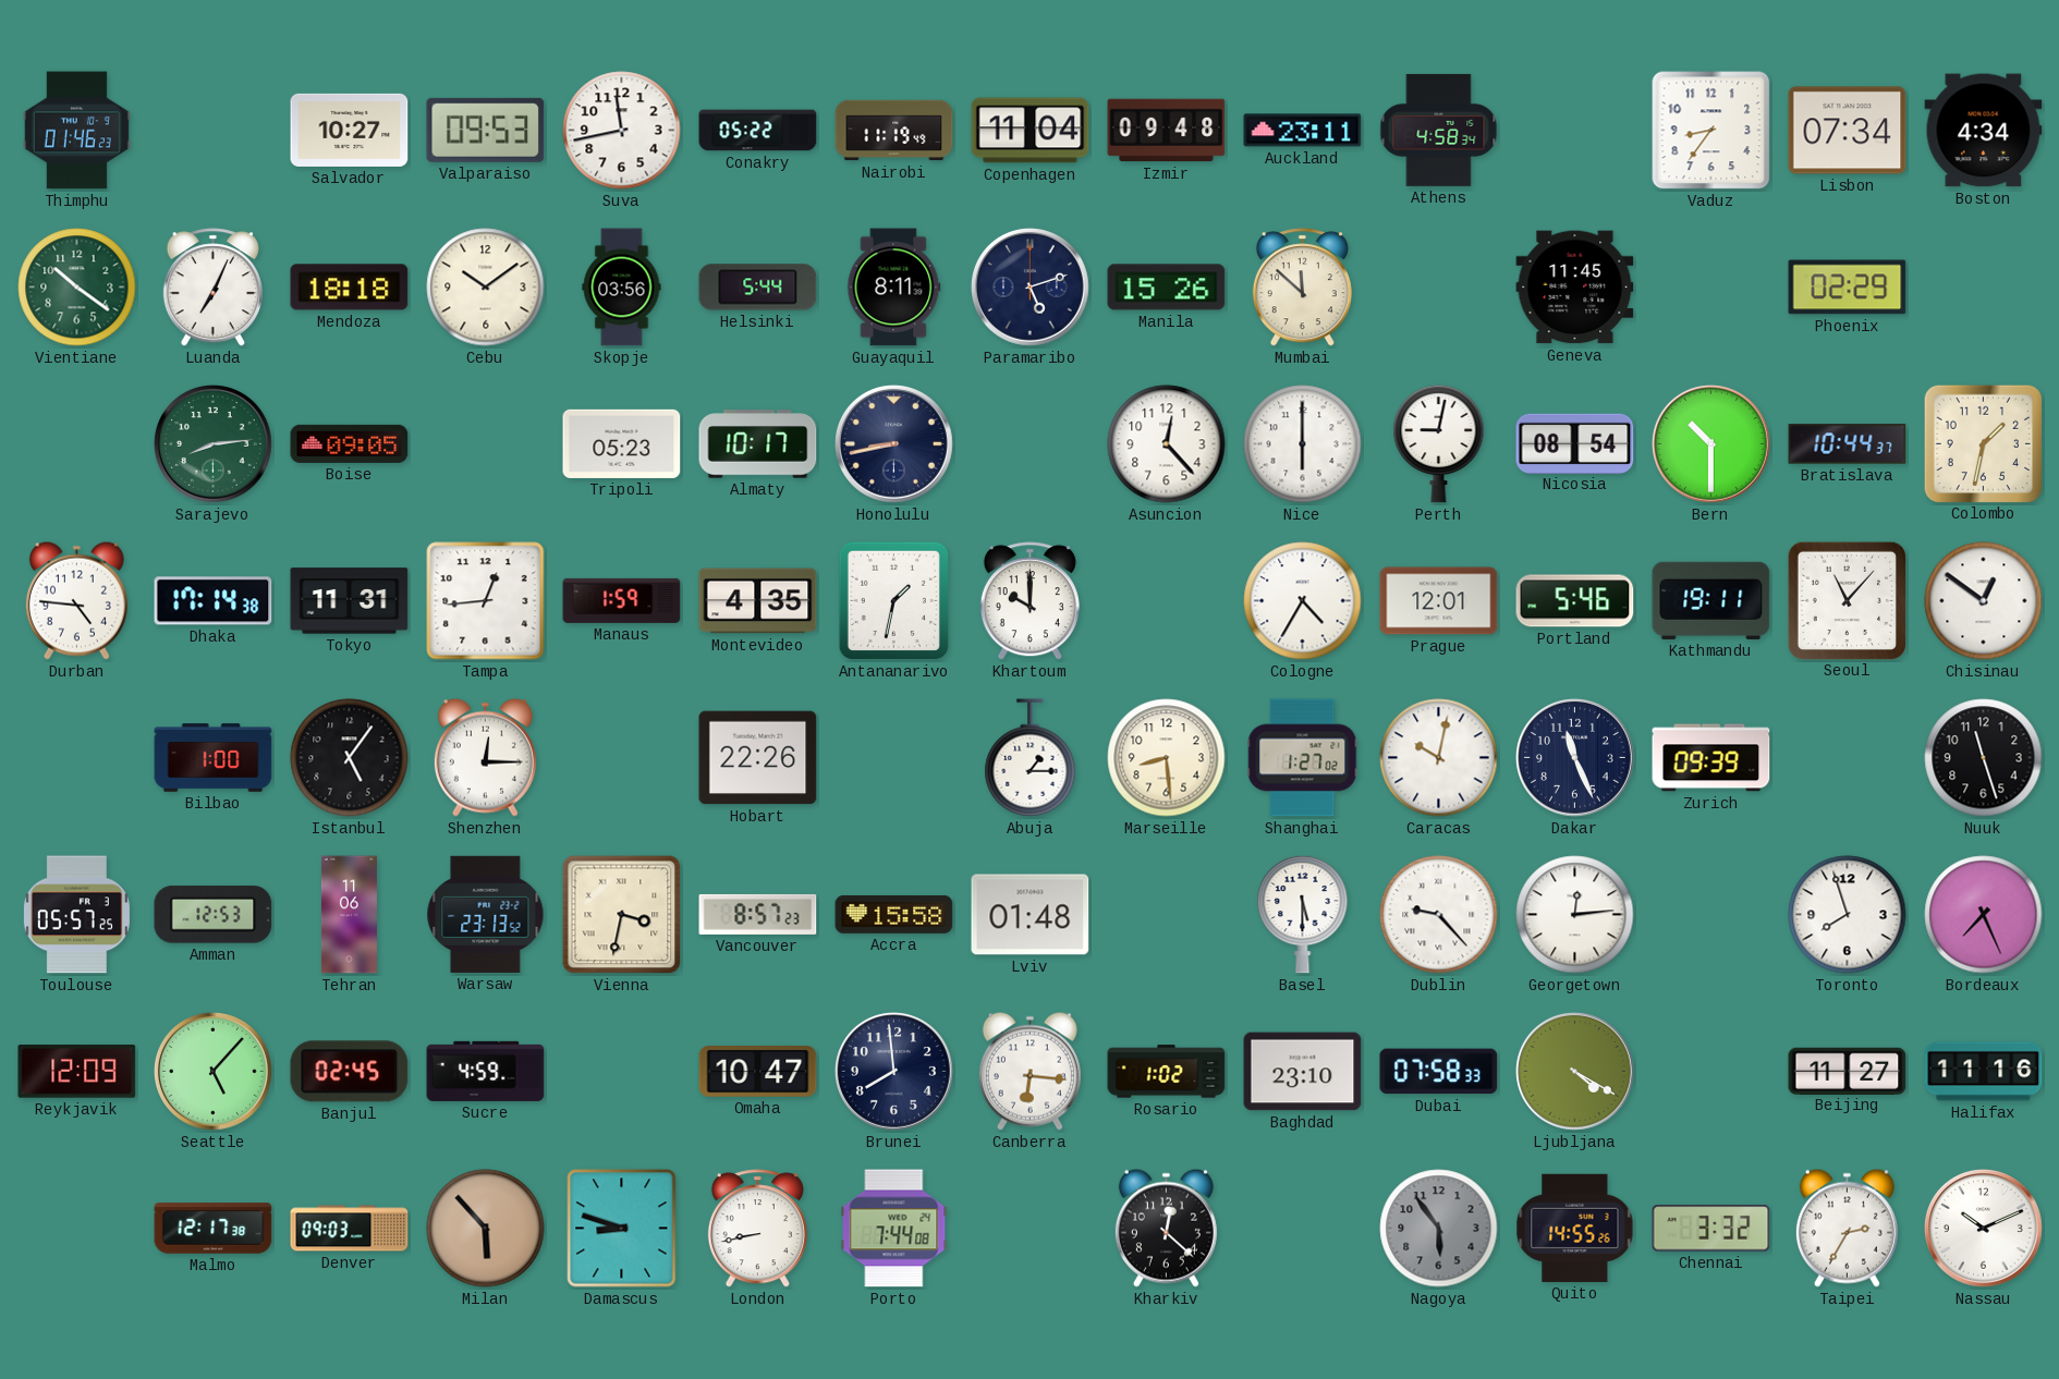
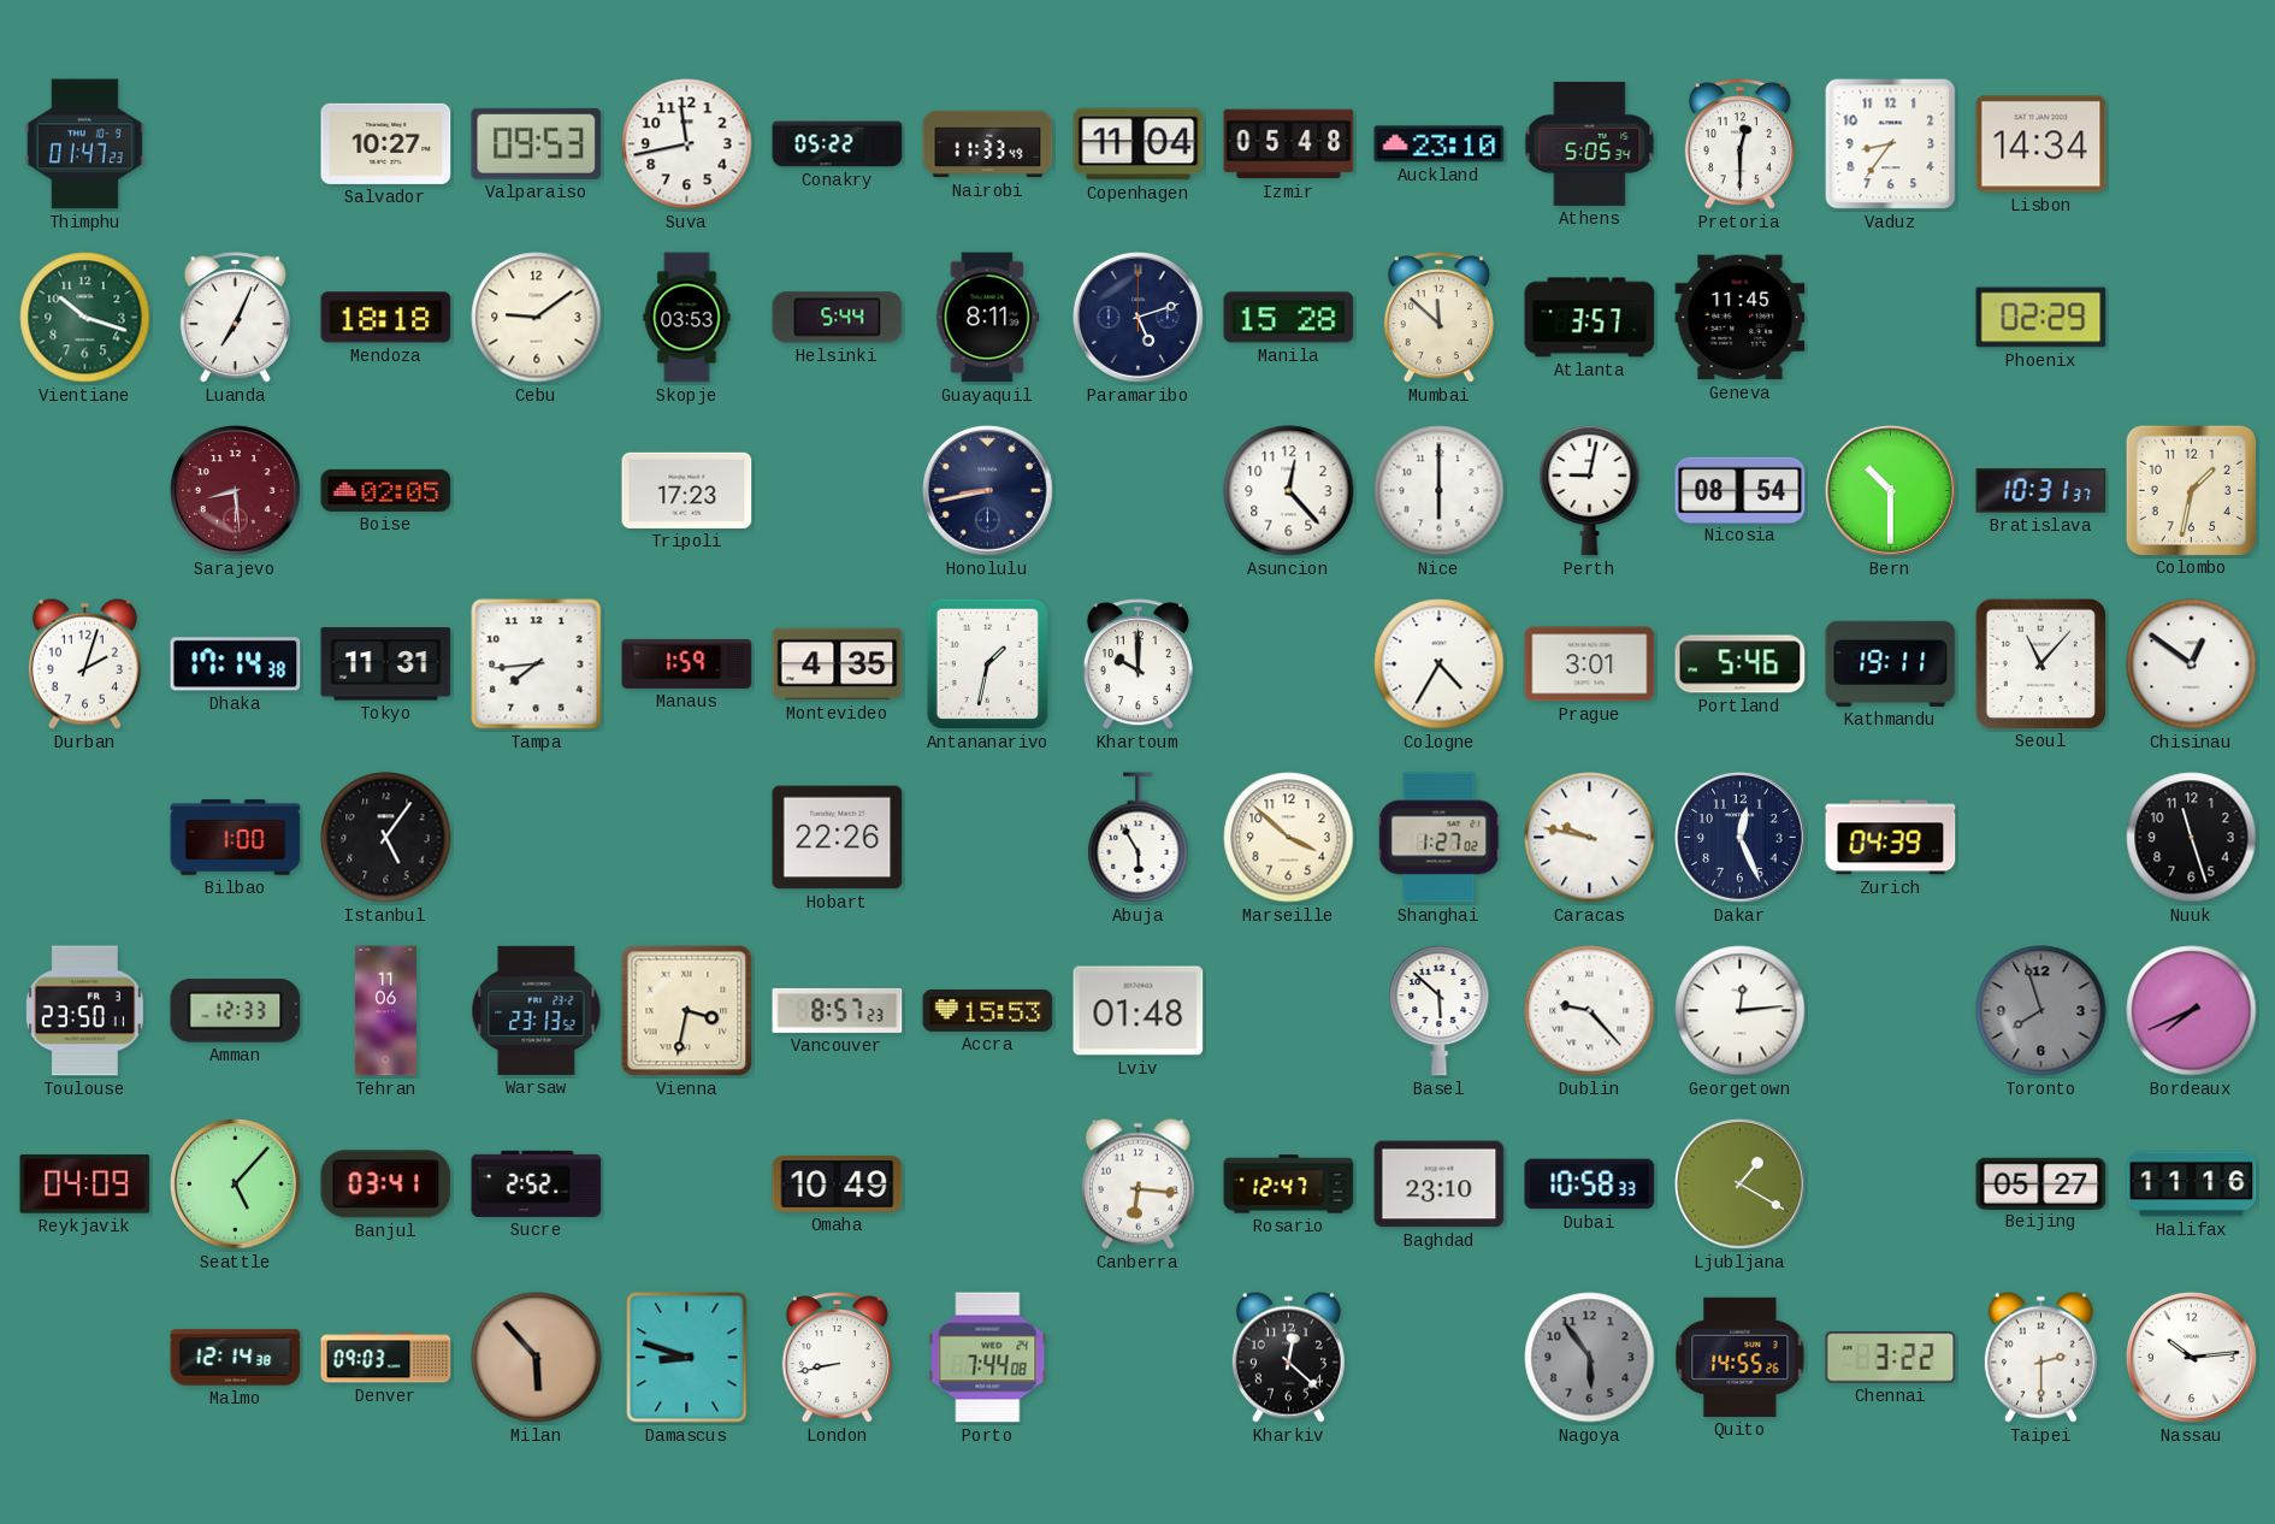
Thimphu: 01:46 -> 01:47 (84, 144)
Nairobi: 11:19 -> 11:33 (988, 144)
Izmir: 09:48 -> 05:48 (1289, 144)
Auckland: 23:11 -> 23:10 (1440, 144)
Athens: 4:58 -> 5:05 (1590, 143)
Pretoria: none -> 12:30 (1739, 144)
Lisbon: 07:34 -> 14:34 (2041, 144)
Boston: 4:34 -> none (1984, 131)
Vientiane: 10:21 -> 10:18 (85, 318)
Cebu: 10:09 -> 9:09 (537, 318)
Skopje: 03:56 -> 03:53 (687, 318)
Manila: 15:26 -> 15:28 (1289, 318)
Atlanta: none -> 3:57 (1590, 318)
Sarajevo: 8:14 -> 8:29 (235, 491)
Sarajevo dial: green -> burgundy (235, 491)
Boise: 09:05 -> 02:05 (386, 490)
Tripoli: 05:23 -> 17:23 (687, 490)
Almaty: 10:17 -> none (758, 444)
Bratislava: 10:44 -> 10:31 (2041, 491)
Durban: 4:46 -> 2:03 (84, 663)
Tampa: 12:44 -> 7:44 (537, 664)
Prague: 12:01 -> 3:01 (1590, 664)
Shenzhen: 12:15 -> none (485, 757)
Abuja: 1:15 -> 5:55 (1139, 838)
Marseille: 8:29 -> 3:52 (1289, 838)
Caracas: 10:02 -> 9:47 (1590, 838)
Dakar: 11:26 -> 12:26 (1739, 838)
Zurich: 09:39 -> 04:39 (1891, 838)
Toulouse: 05:57 -> 23:50 (84, 1011)
Amman: 12:53 -> 12:33 (236, 1011)
Accra: 15:58 -> 15:53 (988, 1010)
Basel: 5:30 -> 5:52 (1440, 1010)
Toronto dial: white -> grey (2041, 1011)
Bordeaux: 7:26 -> 7:41 (2192, 1011)
Reykjavik: 12:09 -> 04:09 (85, 1185)
Banjul: 02:45 -> 03:41 (386, 1185)
Sucre: 4:59 -> 2:52 (537, 1183)
Omaha: 10:47 -> 10:49 (838, 1185)
Brunei: 7:59 -> none (893, 1072)
Rosario: 1:02 -> 12:47 (1289, 1185)
Dubai: 07:58 -> 10:58 (1590, 1185)
Ljubljana: 4:20 -> 1:20 (1739, 1185)
Beijing: 11:27 -> 05:27 (2041, 1183)
Malmo: 12:17 -> 12:14 (236, 1358)
Chennai: 3:32 -> 3:22 (1891, 1358)
Taipei: 2:35 -> 2:30 (2040, 1357)
Nassau: 10:11 -> 10:14 (2191, 1358)
